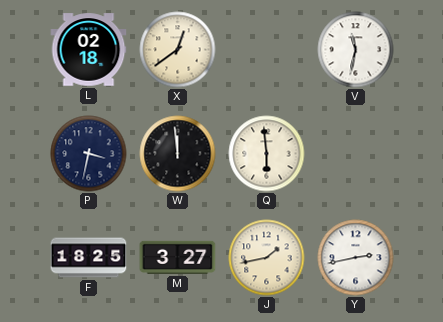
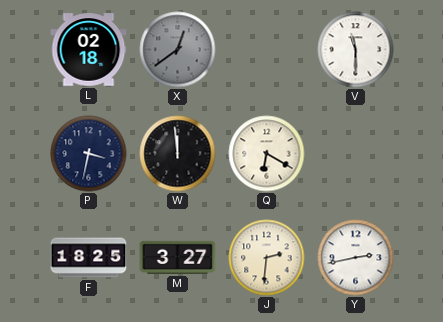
X dial: cream -> grey (178, 50)
V: 11:32 -> 11:30 (356, 50)
Q: 5:59 -> 6:20 (267, 154)
J: 1:43 -> 2:31 (267, 258)
